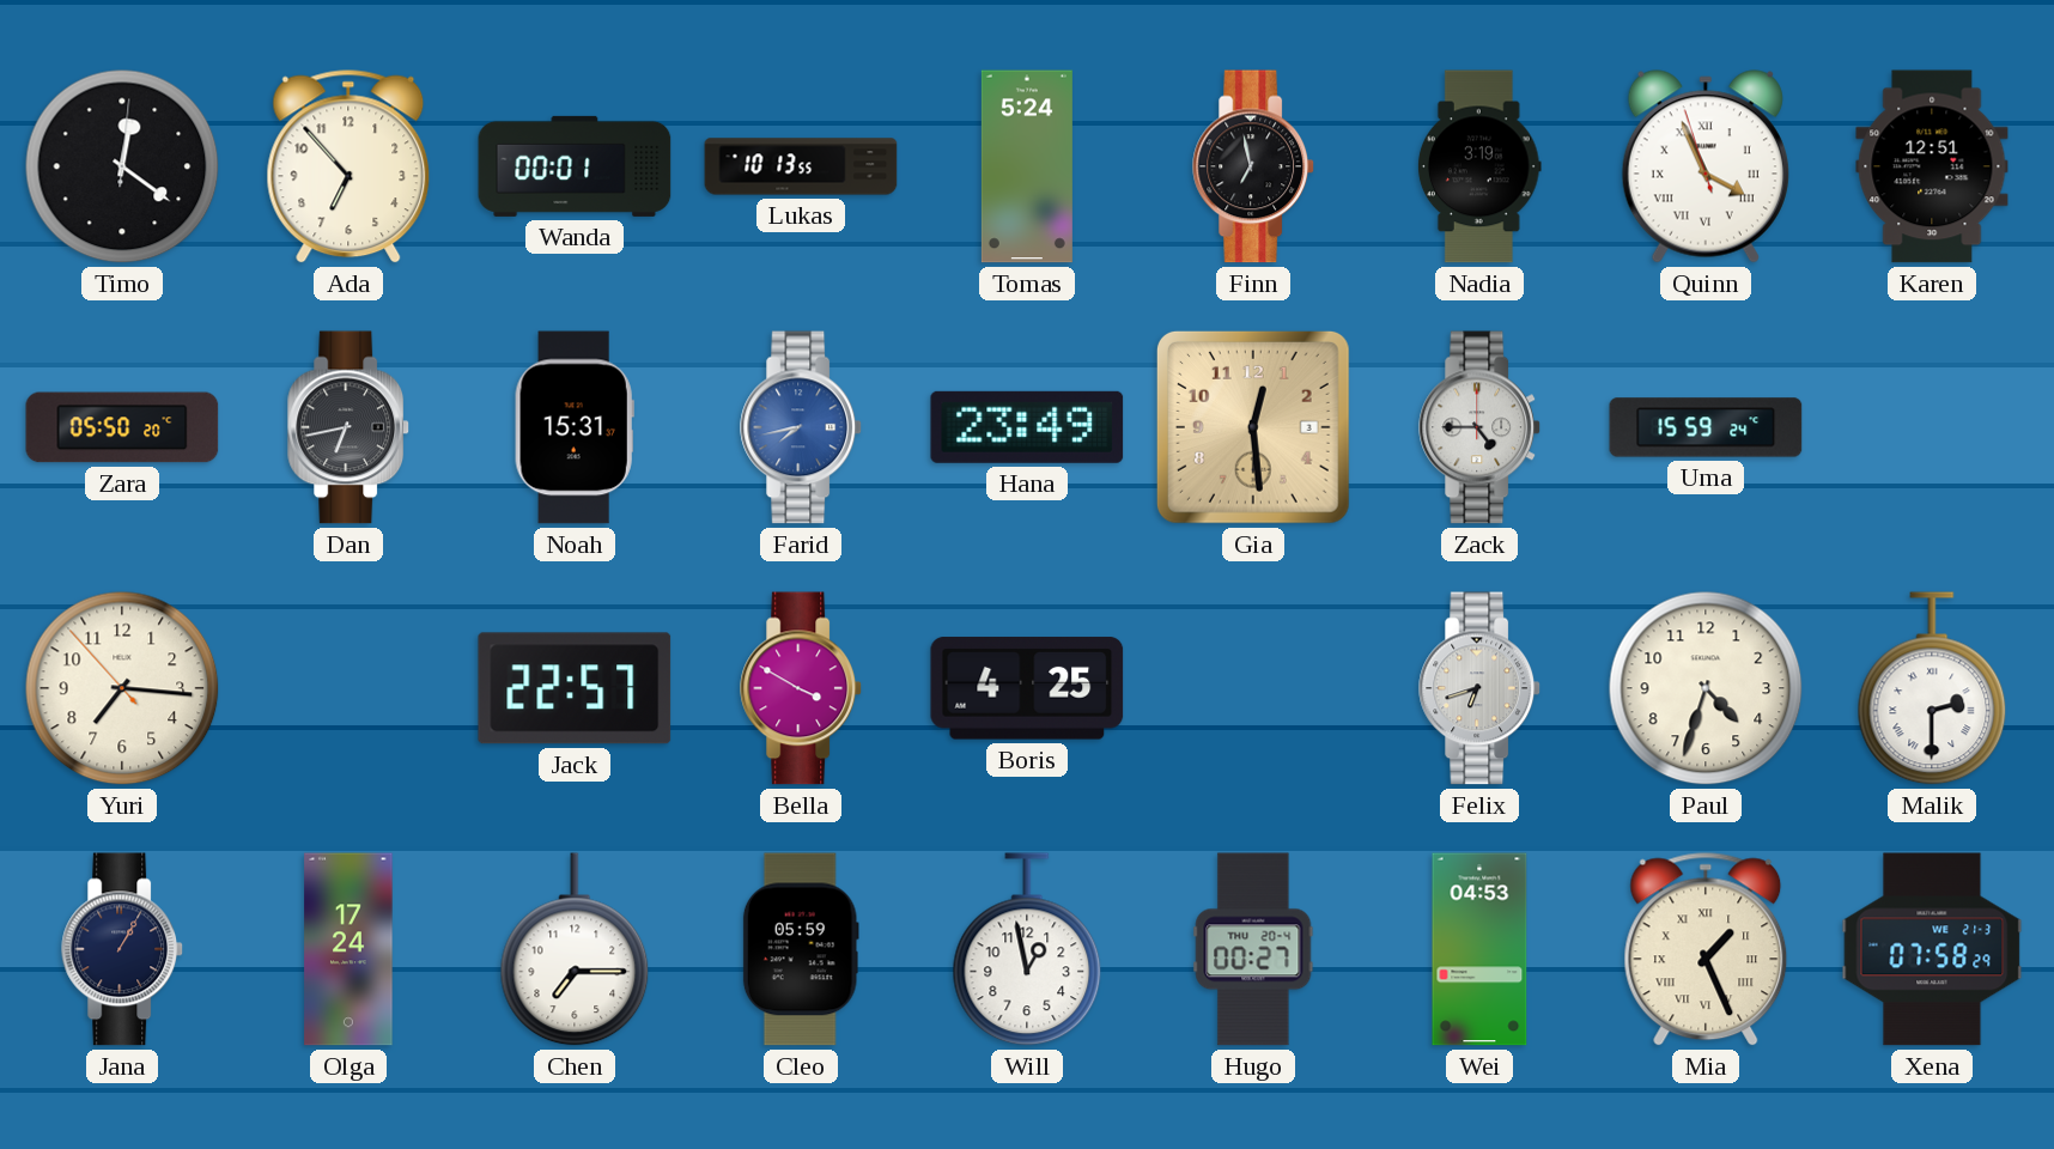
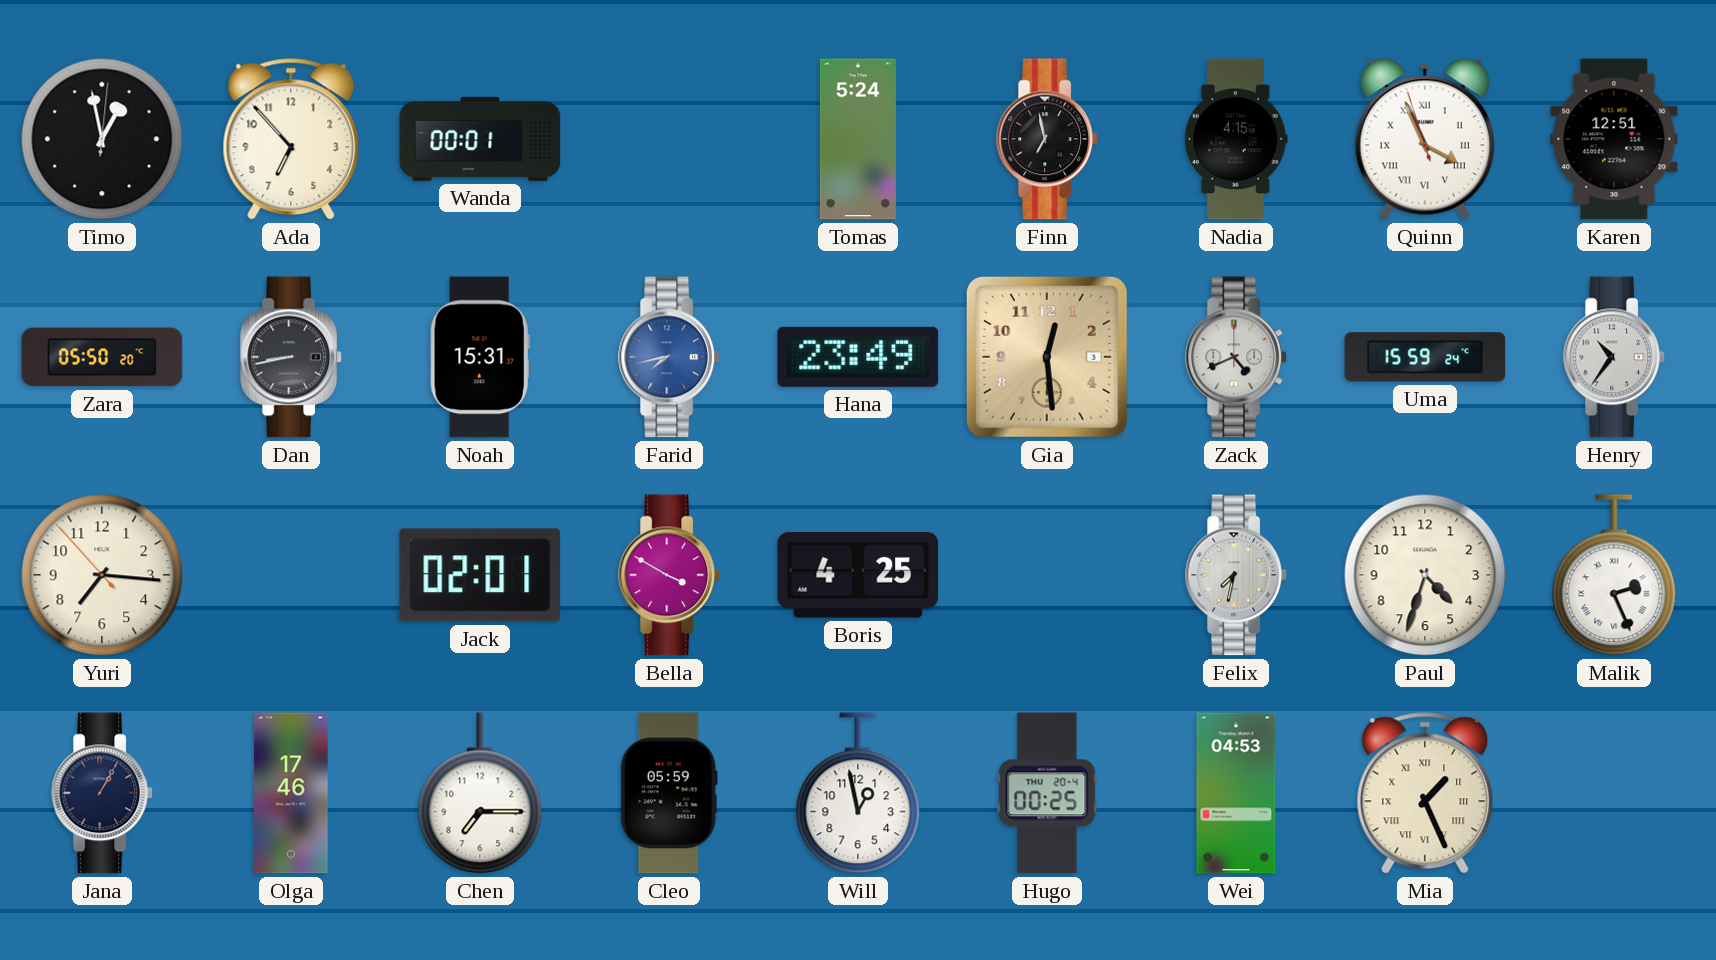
Timo: 12:21 -> 12:58 (102, 139)
Lukas: 10:13 -> none (801, 166)
Nadia: 3:19 -> 4:15 (1236, 139)
Dan: 6:43 -> 8:43 (292, 357)
Zack: 4:45 -> 4:41 (1237, 357)
Henry: none -> 10:36 (1615, 357)
Jack: 22:57 -> 02:01 (480, 575)
Felix: 6:42 -> 7:32 (1237, 575)
Malik: 2:30 -> 2:26 (1614, 575)
Olga: 17:24 -> 17:46 (291, 793)
Hugo: 00:27 -> 00:25 (1047, 793)
Xena: 07:58 -> none (1932, 949)
